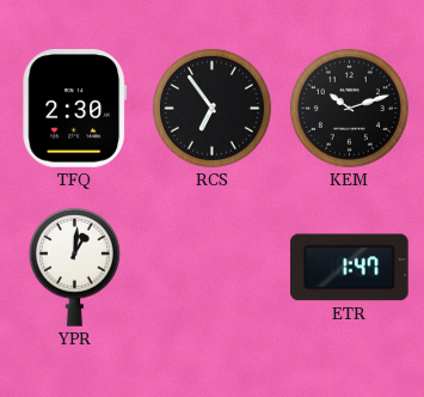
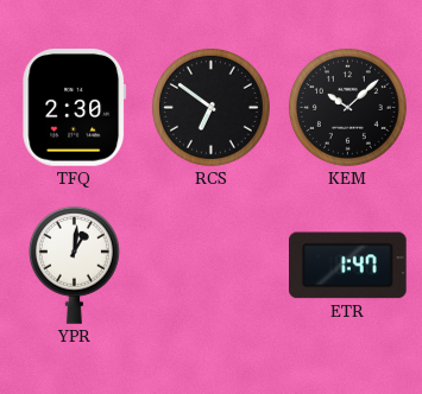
RCS: 6:54 -> 6:51 (210, 107)
KEM: 10:12 -> 10:08 (347, 107)
